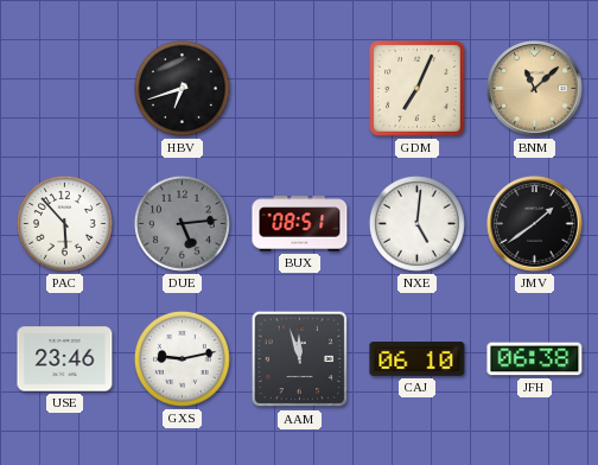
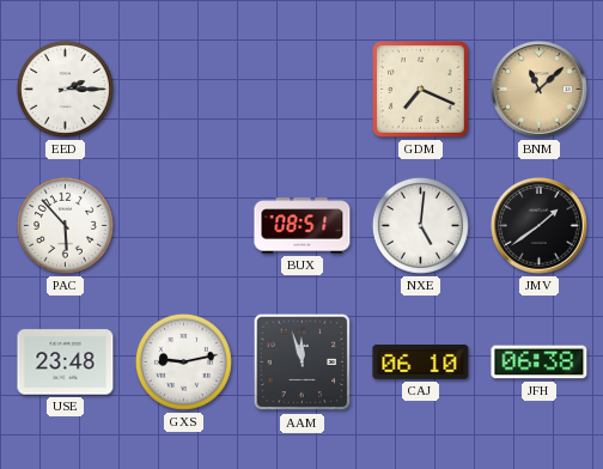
EED: none -> 2:15 (65, 89)
HBV: 6:42 -> none (182, 88)
GDM: 7:04 -> 7:19 (421, 90)
DUE: 5:14 -> none (182, 223)
USE: 23:46 -> 23:48 (66, 363)
